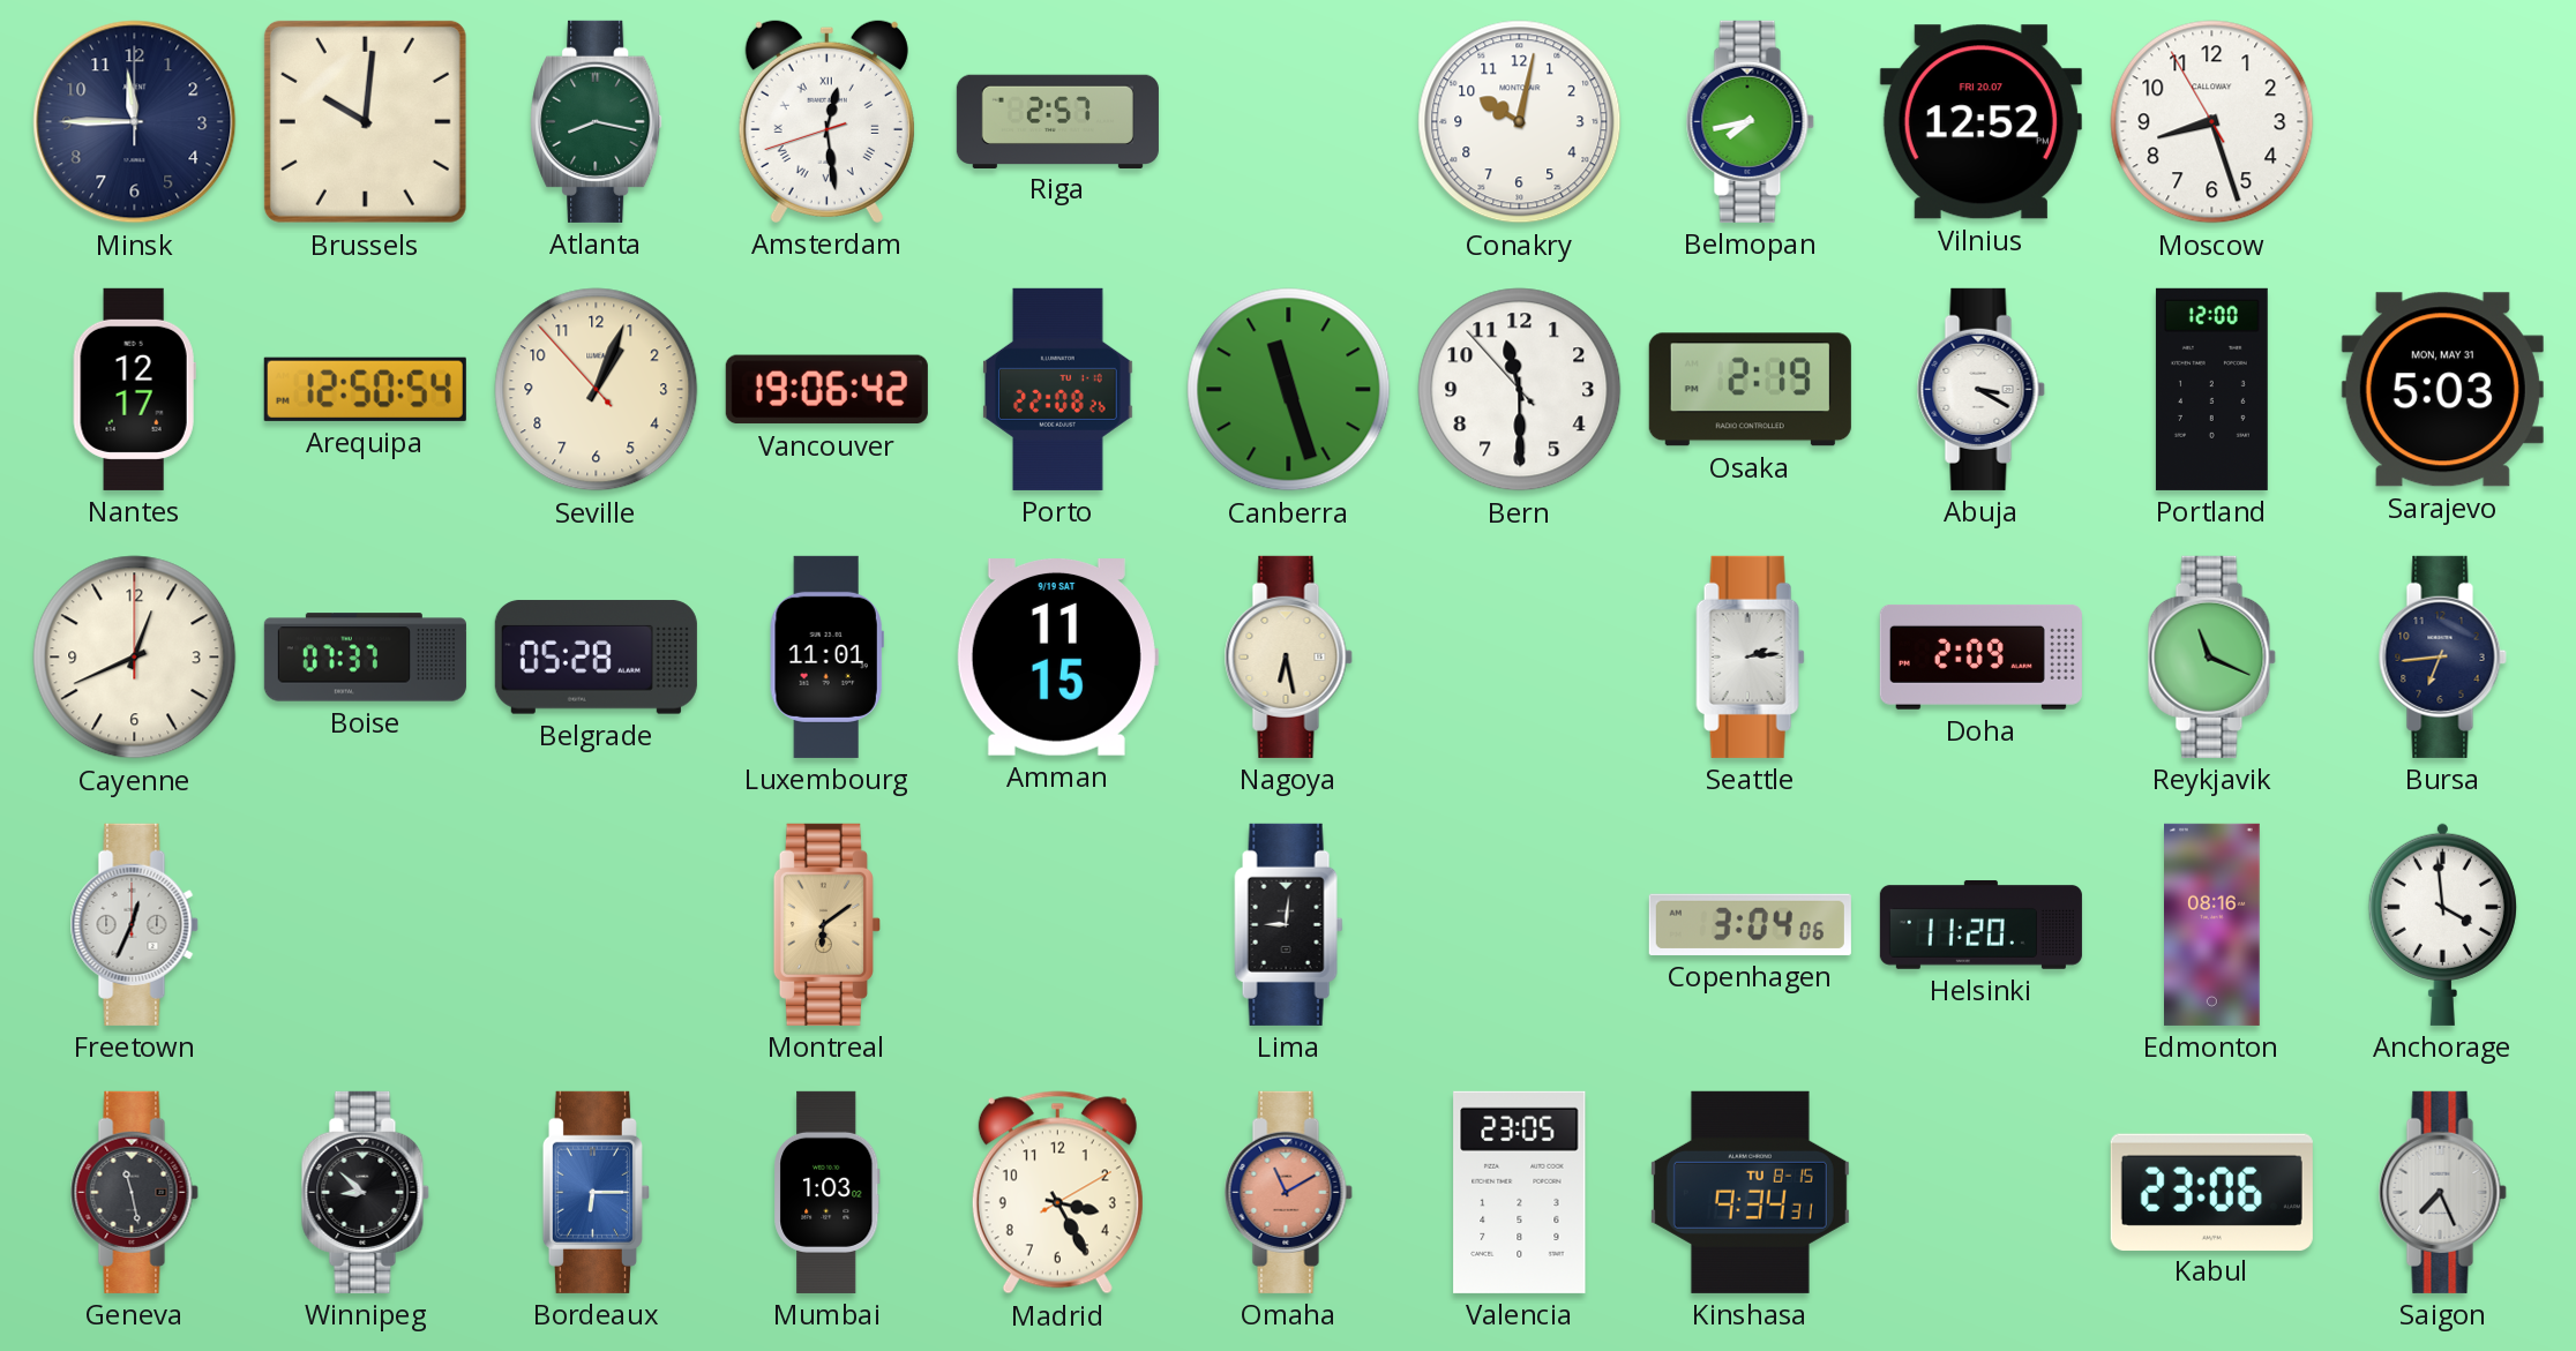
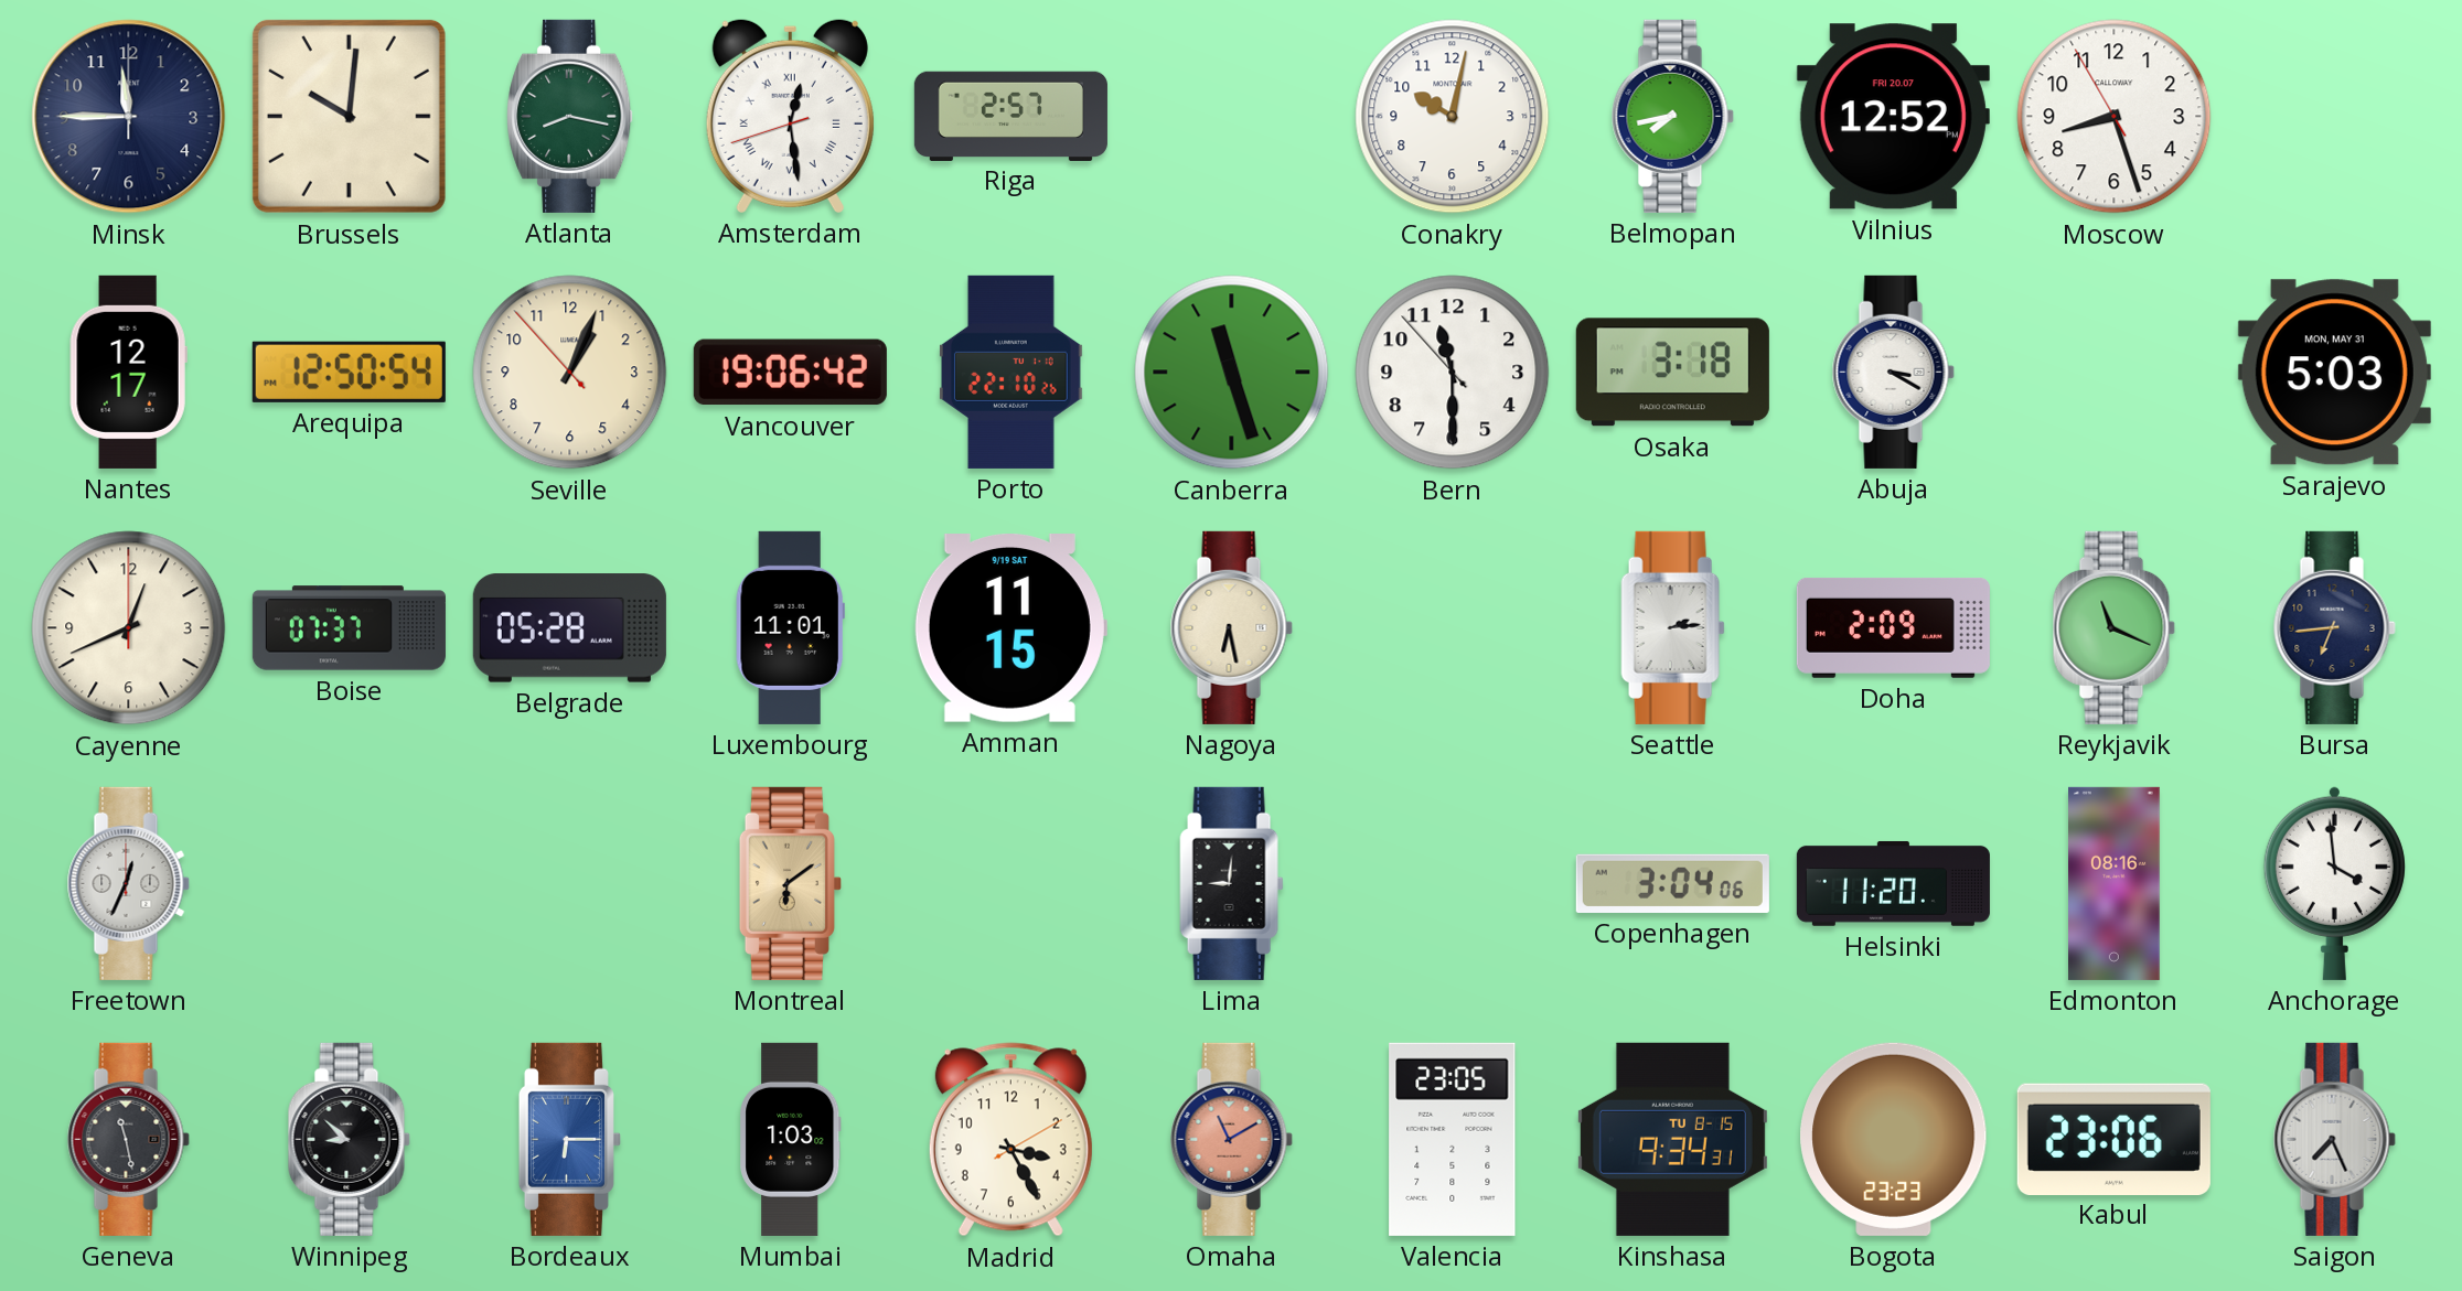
Porto: 22:08 -> 22:10 (1011, 372)
Osaka: 2:19 -> 3:18 (1672, 373)
Portland: 12:00 -> none (2211, 389)
Bogota: none -> 23:23 (1894, 1139)
